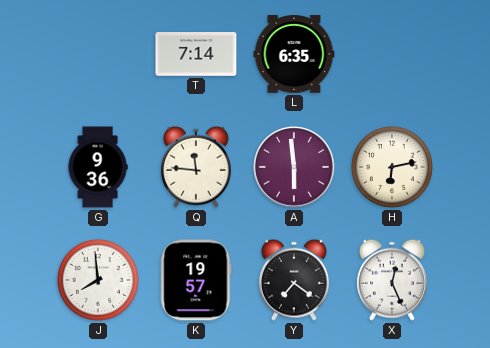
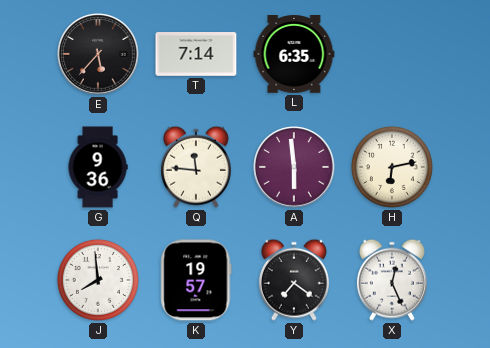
E: none -> 5:37 (98, 54)
